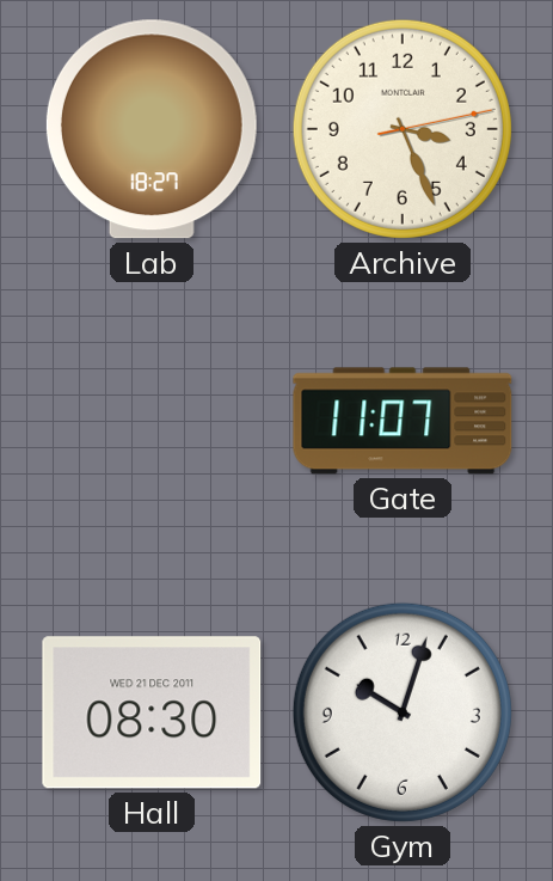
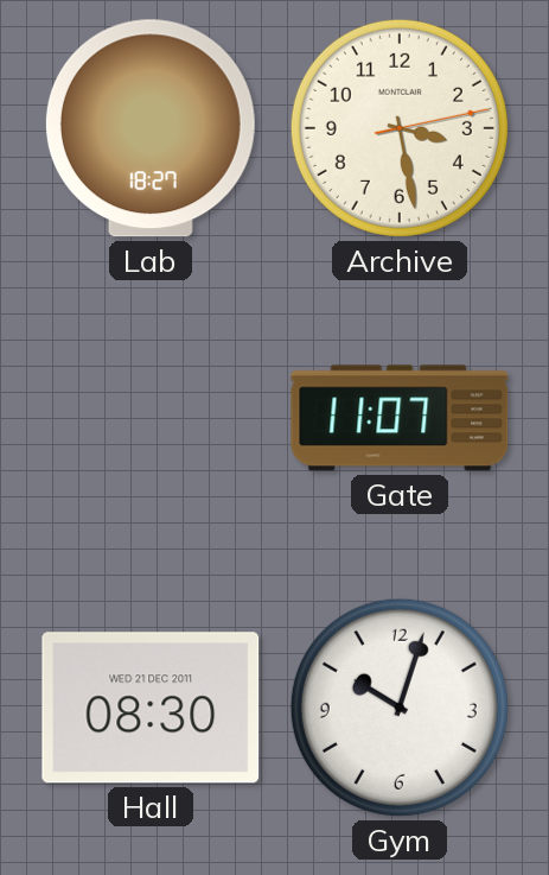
Archive: 3:26 -> 3:28 (400, 128)
